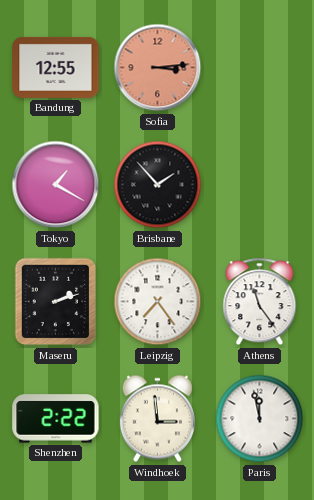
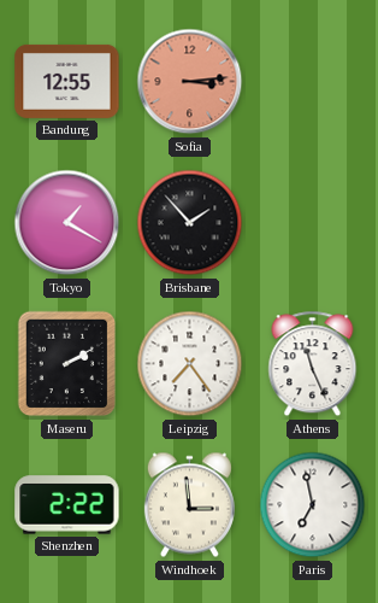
Maseru: 2:12 -> 2:10 (67, 364)
Athens: 11:24 -> 11:26 (313, 364)
Paris: 11:58 -> 6:58 (313, 505)
